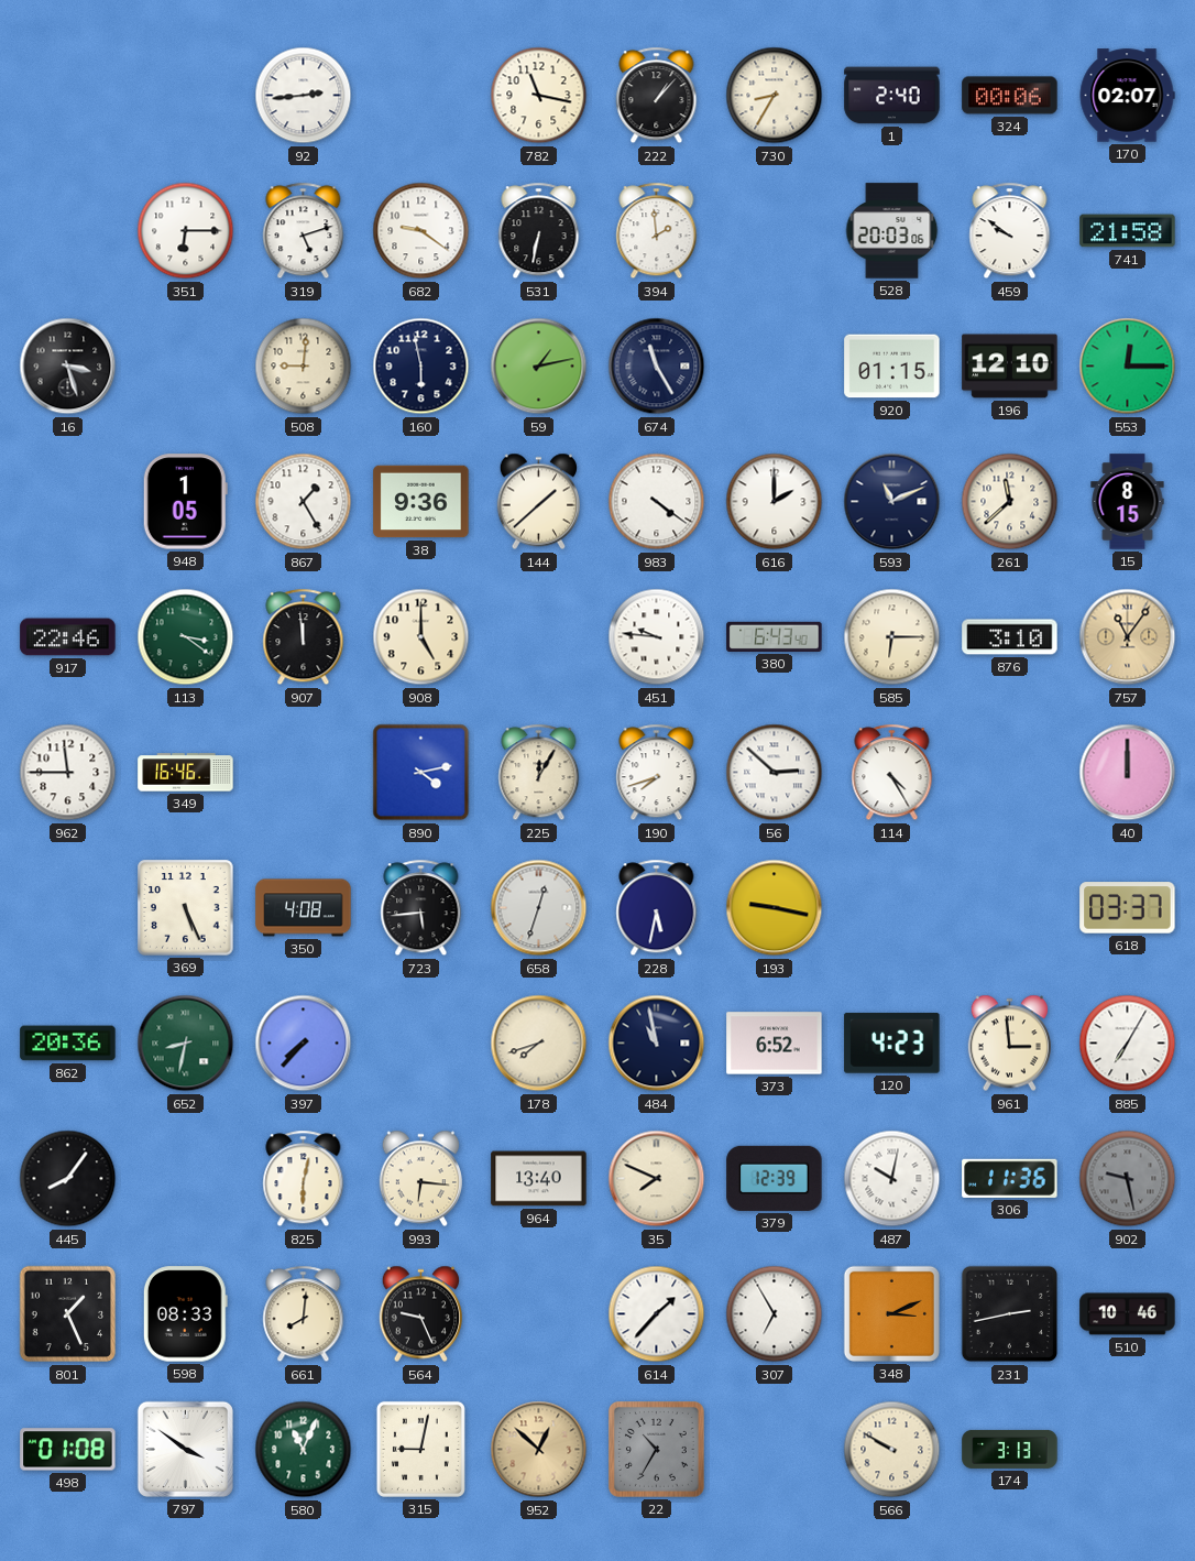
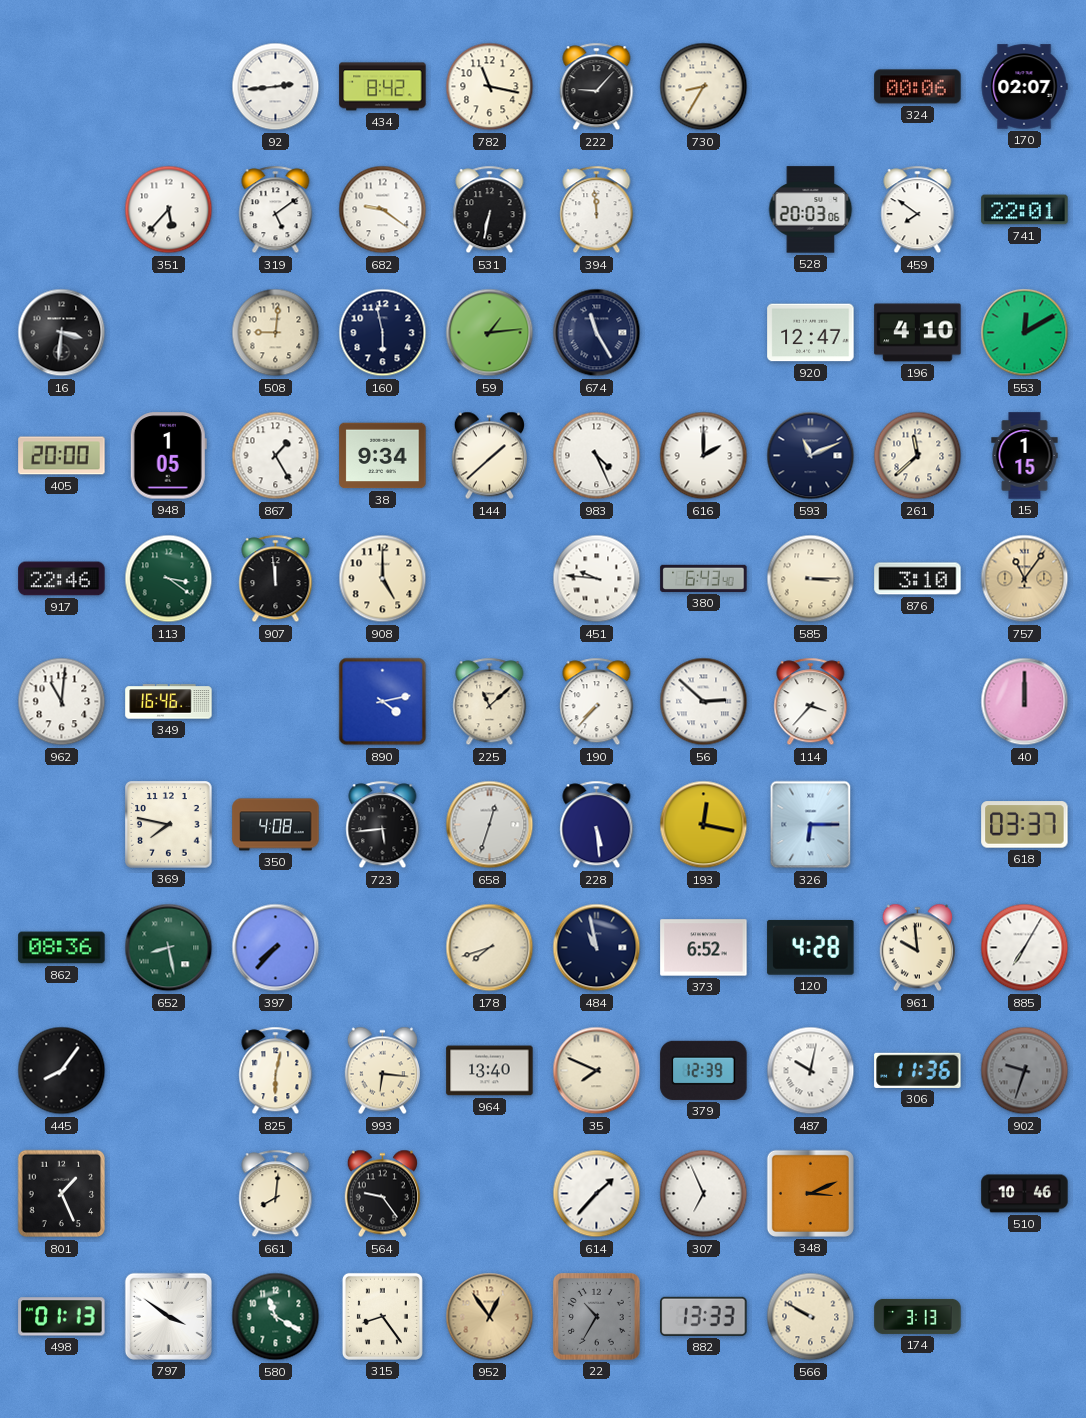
434: none -> 8:42 (383, 87)
222: 1:07 -> 9:07 (597, 87)
1: 2:40 -> none (892, 96)
351: 6:15 -> 5:37 (169, 210)
319: 5:12 -> 5:09 (276, 210)
394: 1:59 -> 11:59 (597, 210)
459: 9:51 -> 7:51 (918, 210)
741: 21:58 -> 22:01 (1025, 210)
16: 3:27 -> 3:31 (62, 333)
59: 1:13 -> 1:14 (490, 333)
920: 01:15 -> 12:47 (811, 333)
196: 12:10 -> 4:10 (918, 333)
553: 12:15 -> 12:10 (1025, 333)
405: none -> 20:00 (62, 456)
38: 9:36 -> 9:34 (383, 456)
983: 4:21 -> 4:26 (597, 456)
15: 8:15 -> 1:15 (1025, 456)
585: 6:15 -> 3:15 (811, 579)
962: 11:45 -> 11:01 (62, 702)
225: 12:05 -> 11:08 (490, 702)
190: 7:42 -> 7:37 (597, 702)
114: 4:25 -> 3:37 (811, 702)
369: 5:26 -> 7:47 (169, 825)
228: 5:32 -> 5:29 (597, 825)
193: 9:17 -> 12:17 (704, 825)
326: none -> 6:15 (811, 825)
862: 20:36 -> 08:36 (62, 948)
652: 8:32 -> 8:28 (169, 948)
120: 4:23 -> 4:28 (811, 947)
961: 2:59 -> 9:59 (917, 948)
902: 9:28 -> 9:33 (1025, 1071)
598: 08:33 -> none (185, 1314)
564: 9:26 -> 9:24 (382, 1194)
307: 6:55 -> 6:56 (704, 1194)
231: 2:43 -> none (1010, 1314)
498: 01:08 -> 01:13 (62, 1317)
580: 11:04 -> 11:20 (276, 1317)
315: 9:02 -> 8:24 (382, 1316)
952: 12:52 -> 12:54 (490, 1317)
882: none -> 13:33 (704, 1316)
